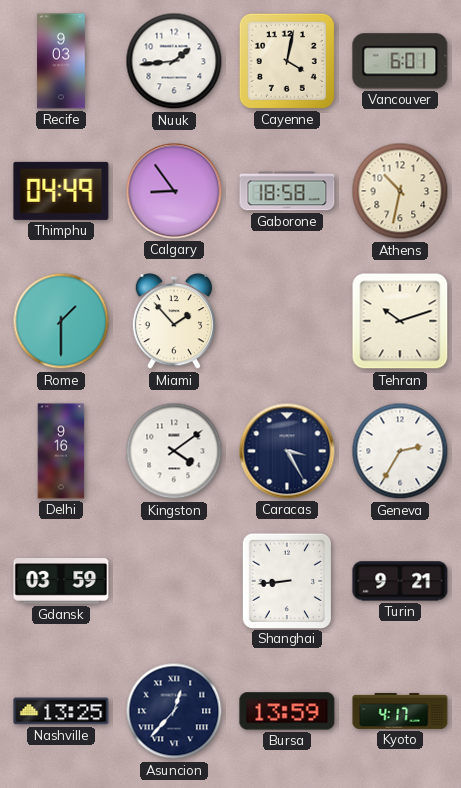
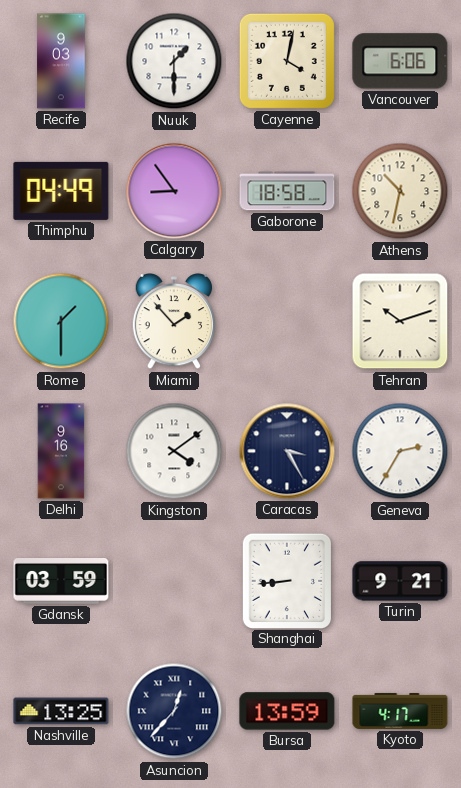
Nuuk: 1:44 -> 1:30 (174, 61)
Vancouver: 6:01 -> 6:06 (400, 61)
